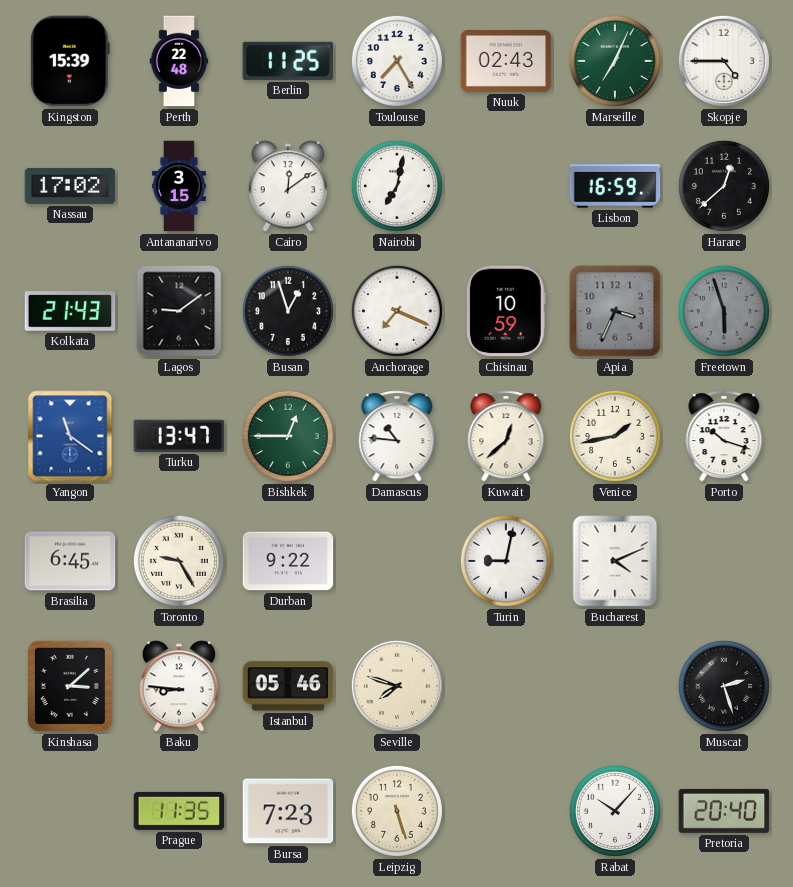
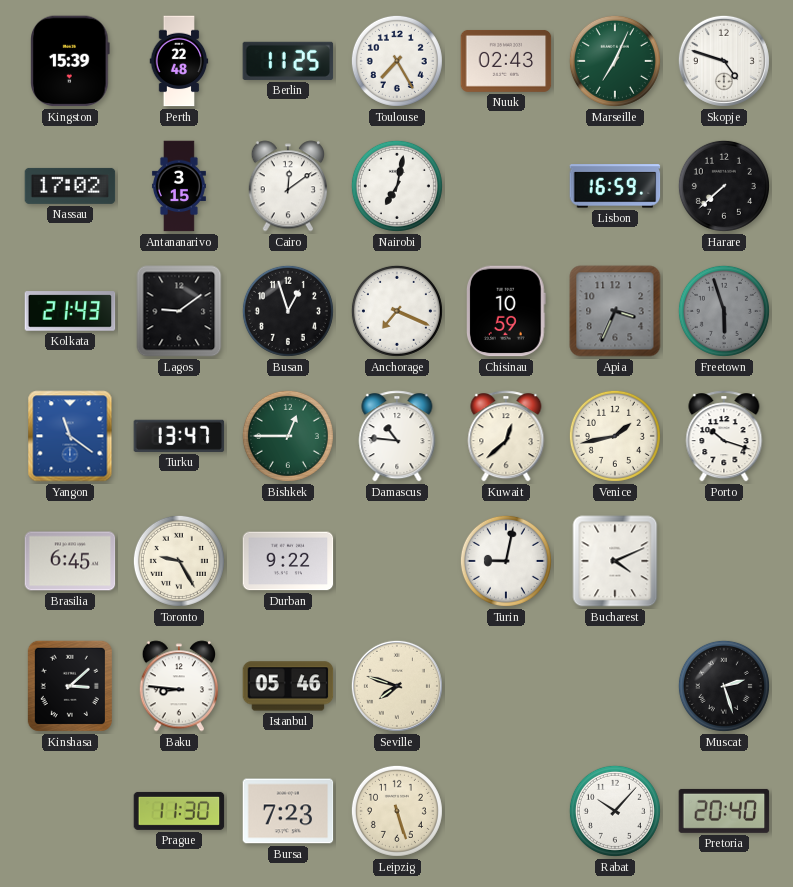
Skopje: 4:45 -> 4:48 (724, 61)
Harare: 12:38 -> 7:38 (724, 186)
Prague: 11:35 -> 11:30 (179, 811)
